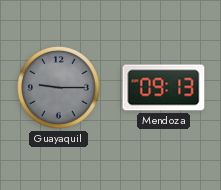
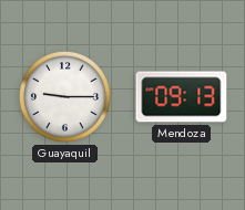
Guayaquil dial: grey -> white (64, 96)
